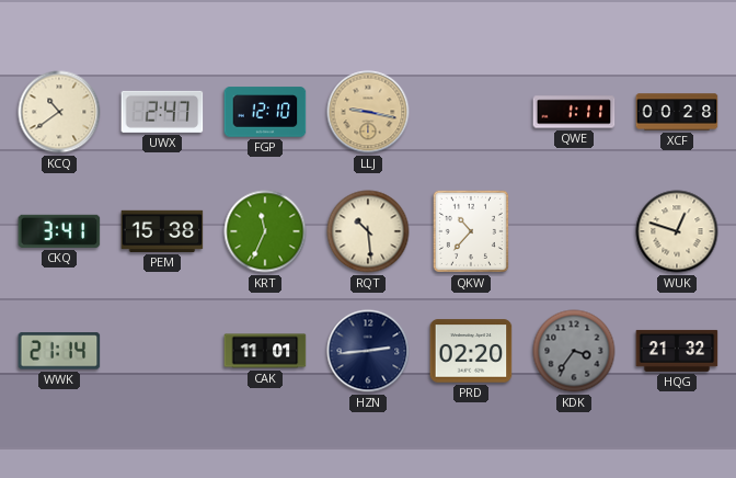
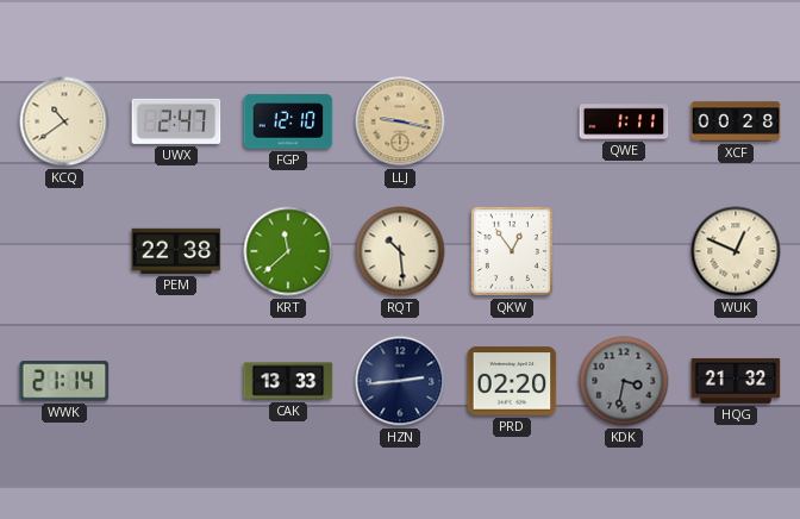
CKQ: 3:41 -> none (59, 231)
PEM: 15:38 -> 22:38 (176, 251)
KRT: 11:34 -> 11:38 (288, 251)
QKW: 10:37 -> 12:54 (512, 251)
WUK: 12:48 -> 12:49 (736, 251)
CAK: 11:01 -> 13:33 (288, 381)
KDK: 3:36 -> 3:32 (624, 381)
